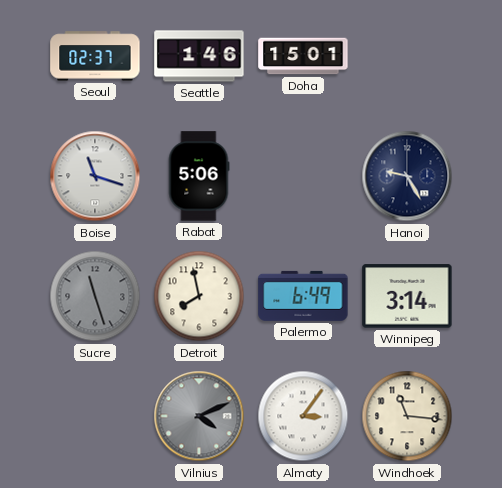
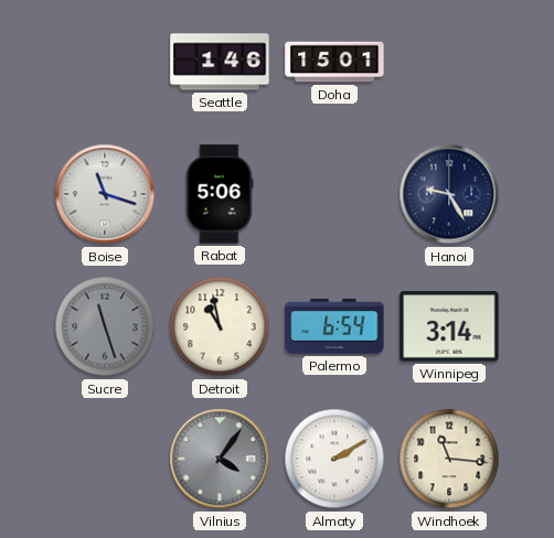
Seoul: 02:37 -> none (95, 56)
Detroit: 7:58 -> 10:58 (220, 326)
Palermo: 6:49 -> 6:54 (334, 326)
Vilnius: 4:11 -> 4:06 (220, 459)
Almaty: 3:06 -> 2:10 (334, 459)
